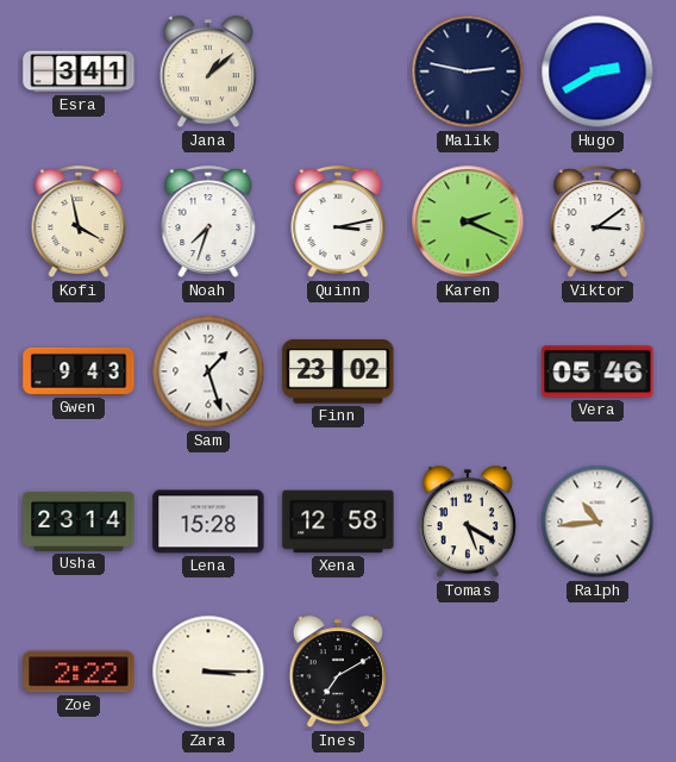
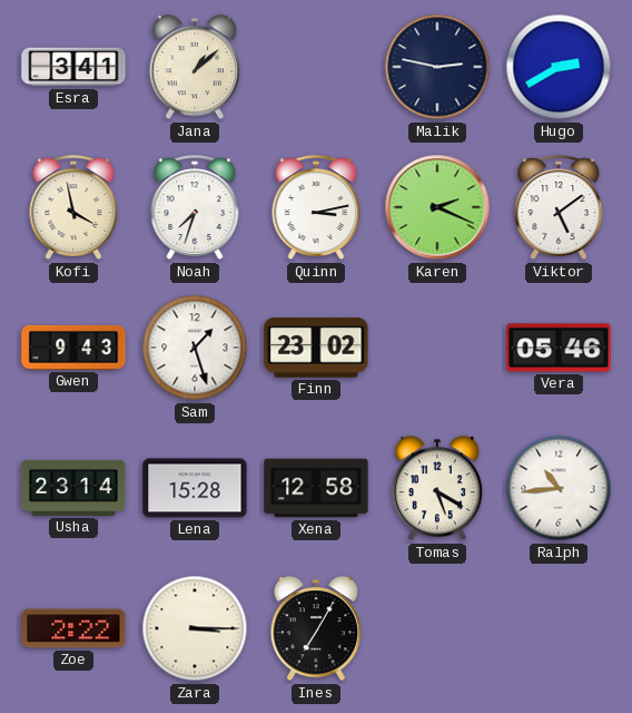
Viktor: 3:09 -> 5:09 (559, 208)
Ines: 7:10 -> 7:05 (316, 629)
